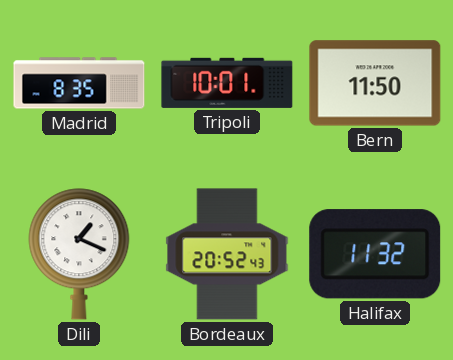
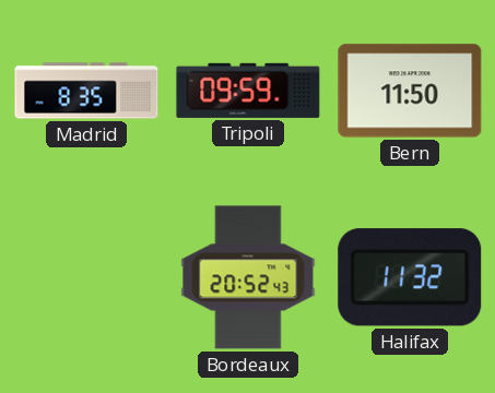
Tripoli: 10:01 -> 09:59 (248, 91)
Dili: 1:19 -> none (79, 254)
